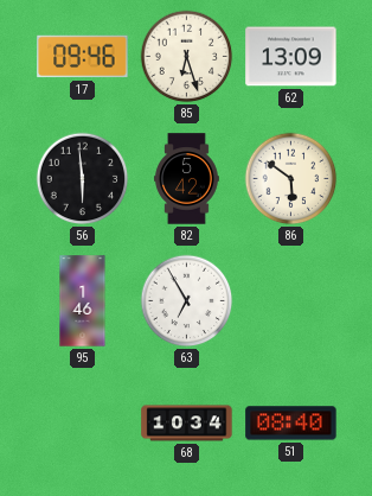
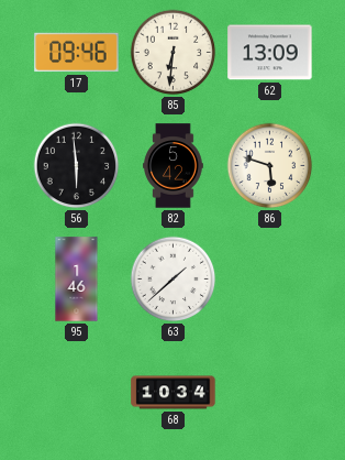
85: 6:27 -> 6:31 (174, 53)
86: 5:51 -> 5:48 (270, 166)
63: 6:55 -> 1:38 (174, 280)
51: 08:40 -> none (291, 424)
